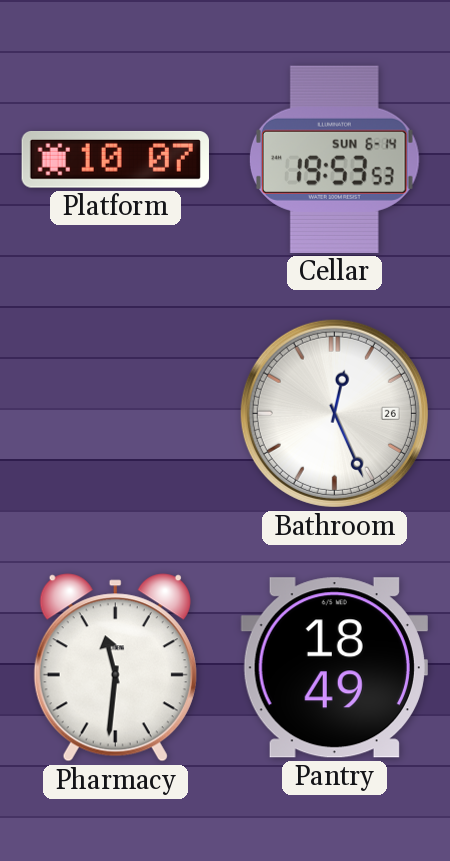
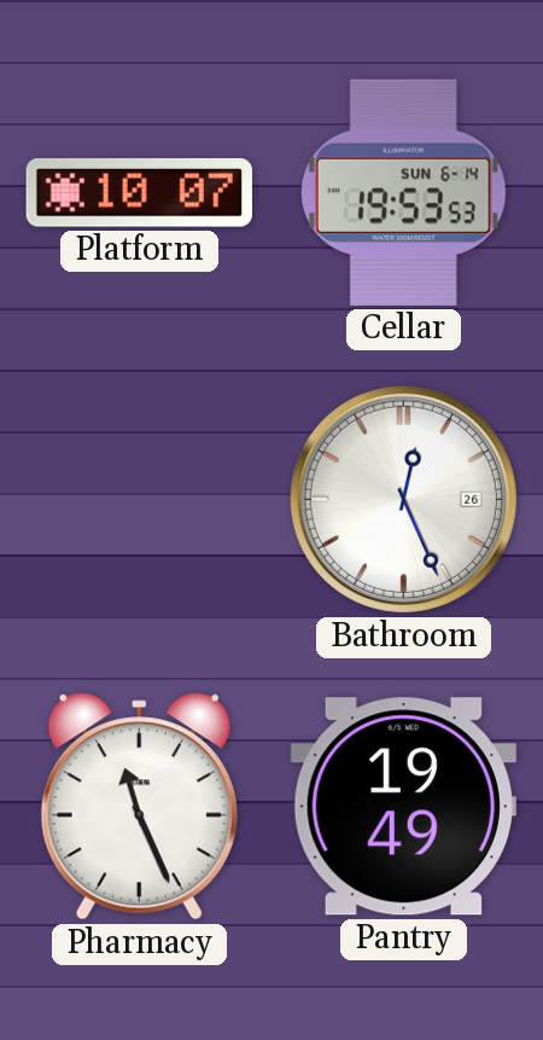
Pharmacy: 11:31 -> 11:26 (139, 807)
Pantry: 18:49 -> 19:49 (403, 807)
